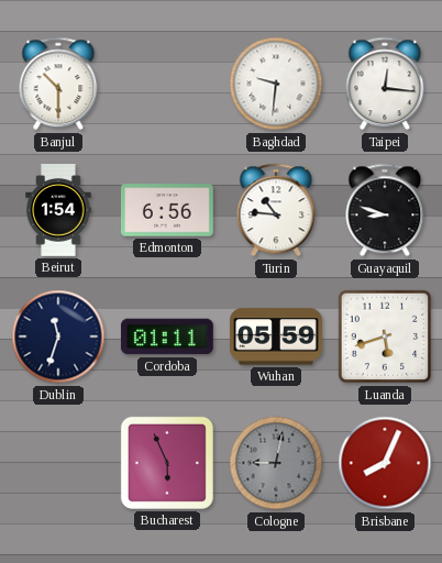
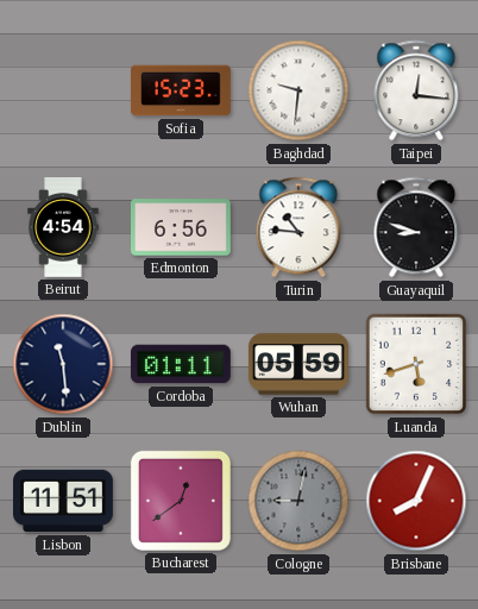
Banjul: 10:30 -> none (58, 84)
Sofia: none -> 15:23 (182, 90)
Beirut: 1:54 -> 4:54 (63, 228)
Dublin: 11:33 -> 11:29 (63, 364)
Lisbon: none -> 11:51 (64, 501)
Bucharest: 5:56 -> 12:39 (181, 501)
